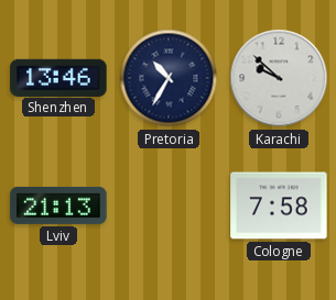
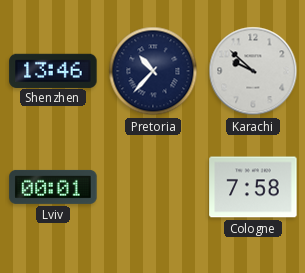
Pretoria: 10:35 -> 10:37 (153, 71)
Lviv: 21:13 -> 00:01 (53, 187)
